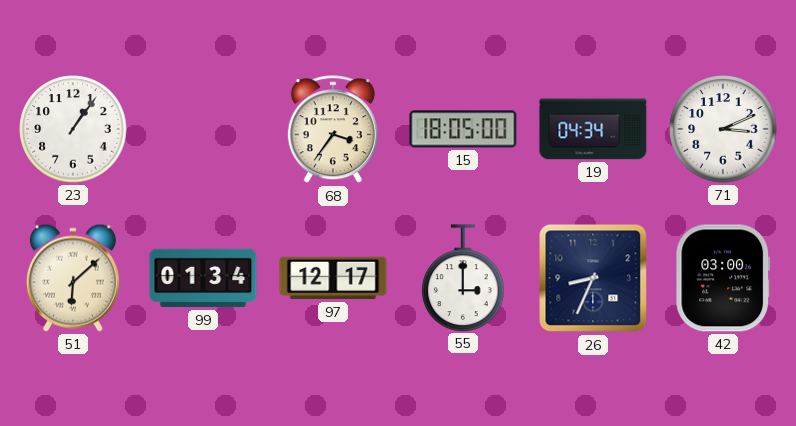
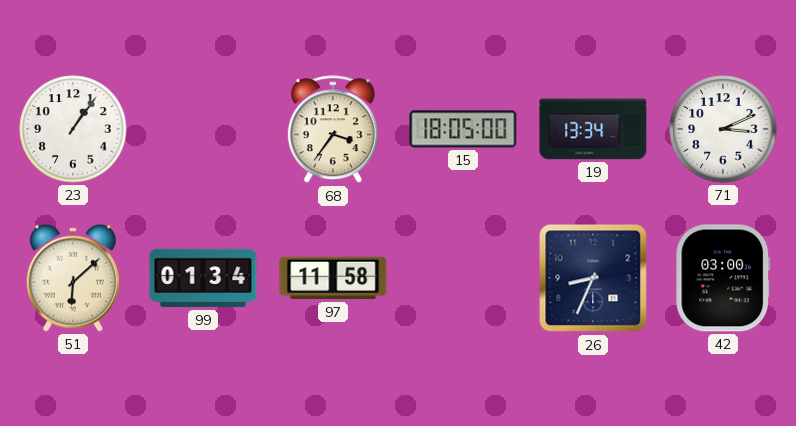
19: 04:34 -> 13:34 (593, 129)
97: 12:17 -> 11:58 (333, 278)
55: 3:00 -> none (463, 278)
